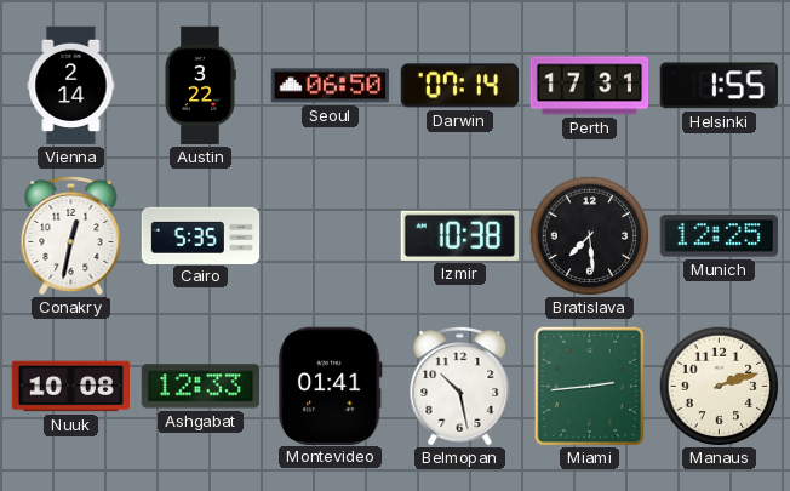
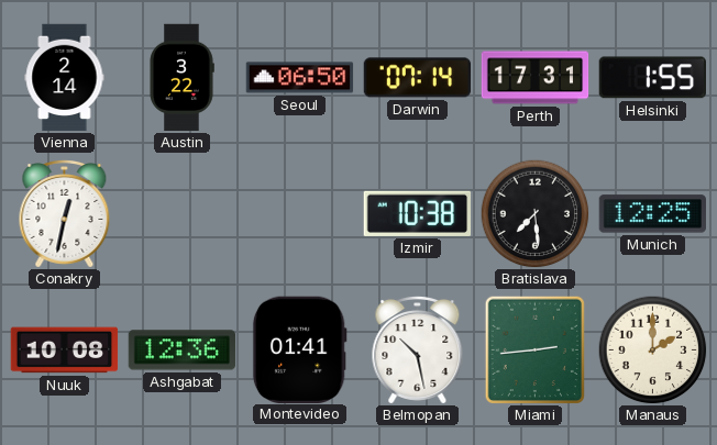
Cairo: 5:35 -> none (201, 235)
Ashgabat: 12:33 -> 12:36 (183, 351)
Manaus: 2:12 -> 2:00 (653, 351)
